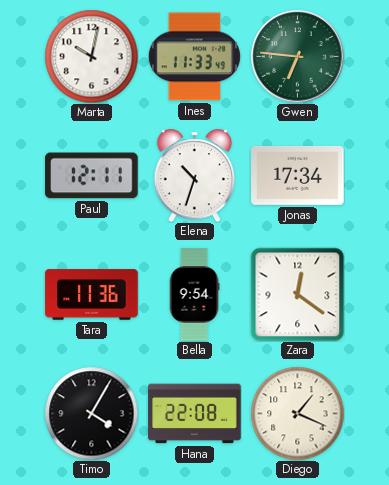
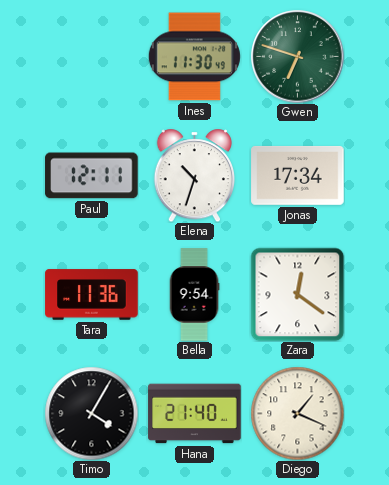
Marta: 10:02 -> none (91, 56)
Ines: 11:33 -> 11:30 (194, 57)
Gwen: 6:46 -> 6:48 (297, 56)
Hana: 22:08 -> 21:40 (195, 414)
